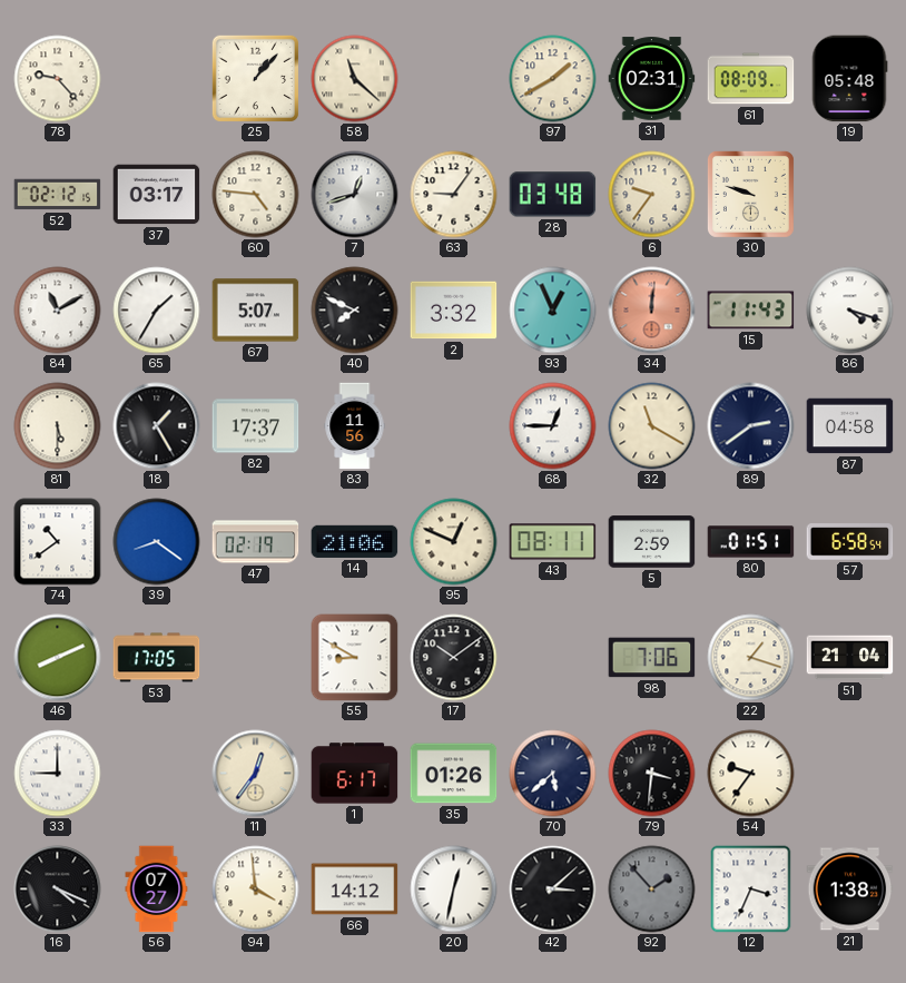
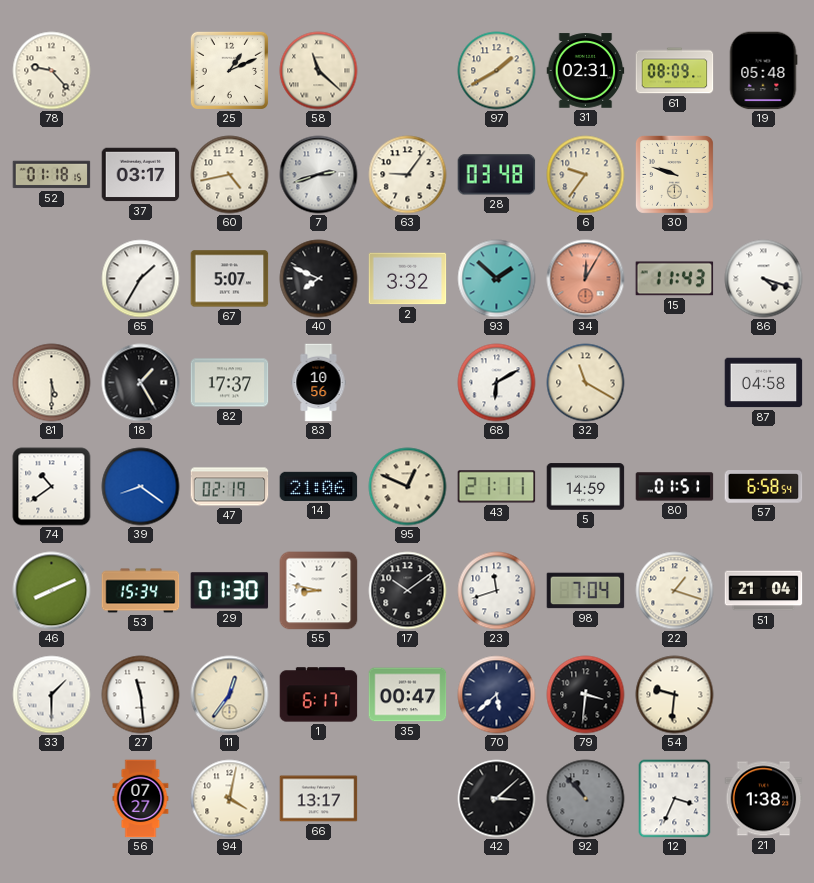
25: 1:07 -> 1:11 (229, 70)
52: 02:12 -> 01:18 (52, 175)
60: 4:46 -> 4:43 (230, 175)
7: 12:42 -> 2:42 (319, 175)
84: 11:10 -> none (58, 311)
93: 12:56 -> 1:52 (497, 279)
34: 12:01 -> 12:05 (586, 279)
83: 11:56 -> 10:56 (319, 383)
68: 12:45 -> 6:10 (497, 383)
89: 2:39 -> none (751, 426)
43: 08:11 -> 21:11 (497, 487)
5: 2:59 -> 14:59 (586, 487)
53: 17:05 -> 15:34 (141, 591)
29: none -> 01:30 (230, 591)
55: 8:50 -> 8:47 (319, 591)
23: none -> 11:42 (497, 591)
98: 7:06 -> 7:04 (586, 591)
33: 9:00 -> 1:30 (52, 695)
27: none -> 11:29 (141, 695)
35: 01:26 -> 00:47 (408, 695)
54: 9:36 -> 9:31 (675, 695)
16: 4:19 -> none (58, 889)
94: 3:59 -> 4:02 (230, 799)
66: 14:12 -> 13:17 (319, 799)
20: 12:32 -> none (454, 889)
92: 1:53 -> 10:53 (586, 799)
